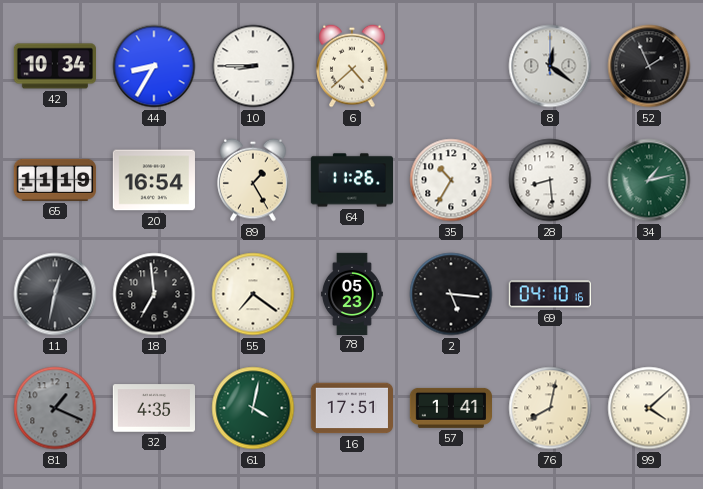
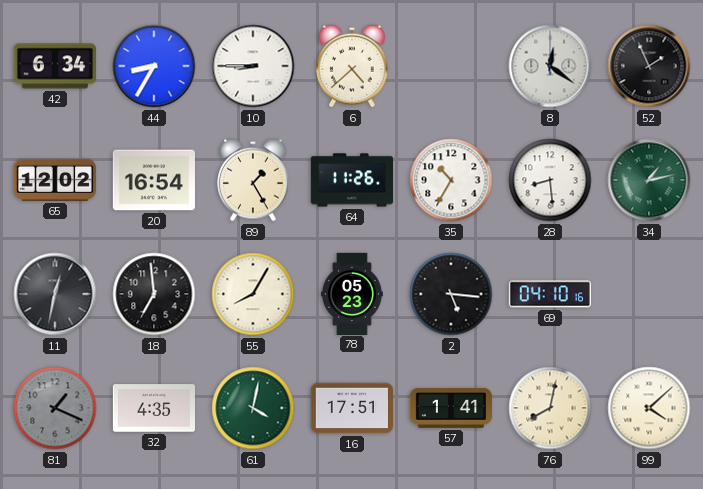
42: 10:34 -> 6:34 (54, 66)
65: 11:19 -> 12:02 (55, 180)
55: 7:21 -> 8:05 (253, 294)
